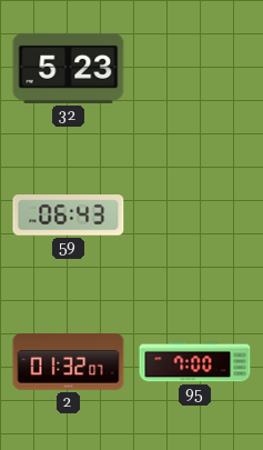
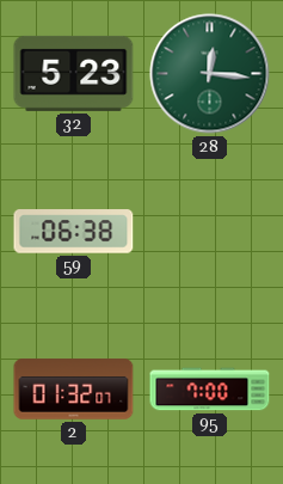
28: none -> 12:16 (210, 74)
59: 06:43 -> 06:38 (74, 232)
